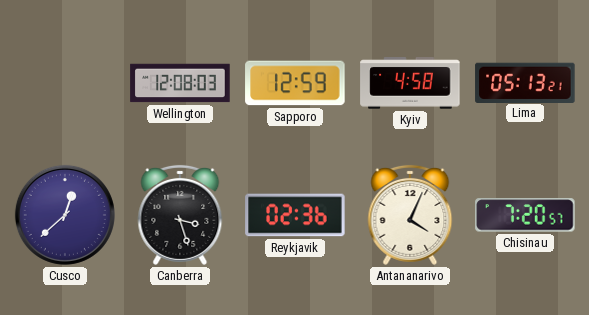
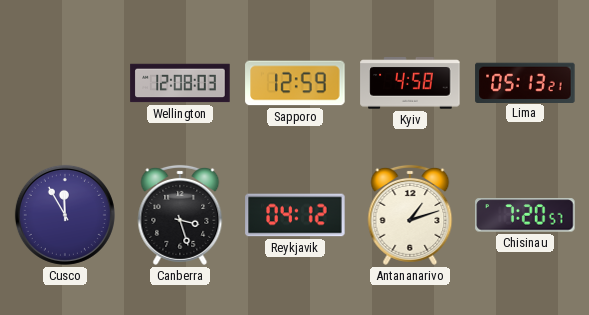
Cusco: 12:38 -> 11:55 (65, 215)
Reykjavik: 02:36 -> 04:12 (295, 215)
Antananarivo: 4:04 -> 1:12 (410, 215)
